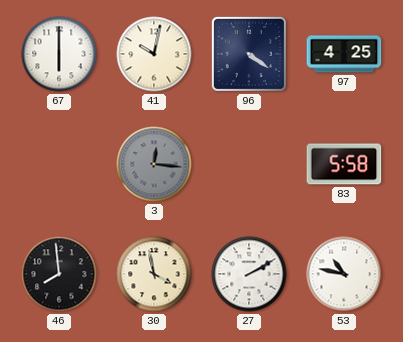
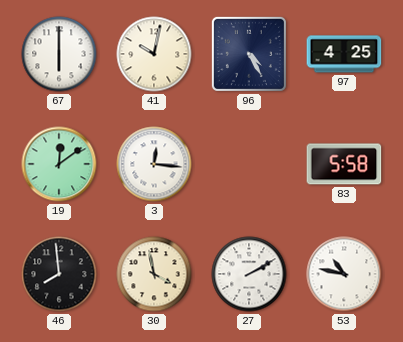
96: 4:21 -> 4:25 (249, 54)
19: none -> 12:09 (59, 164)
3 dial: grey -> white (154, 164)
